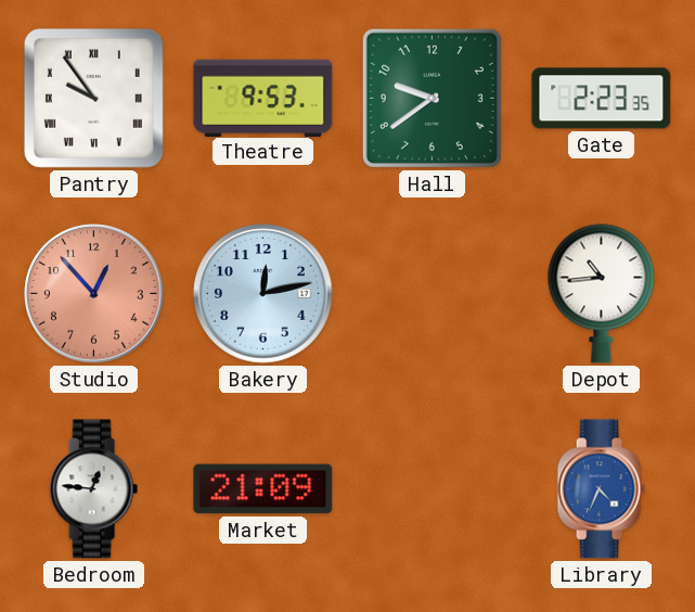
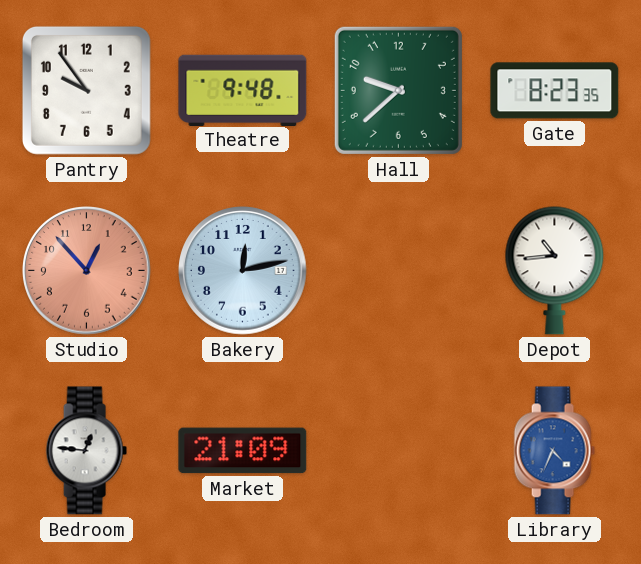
Pantry numerals: Roman -> Arabic (86, 90)
Theatre: 9:53 -> 9:48 (243, 90)
Hall: 9:39 -> 9:38 (398, 90)
Gate: 2:23 -> 8:23 (555, 91)
